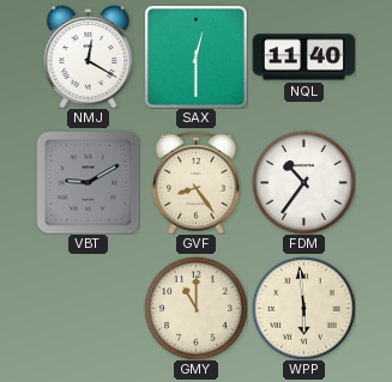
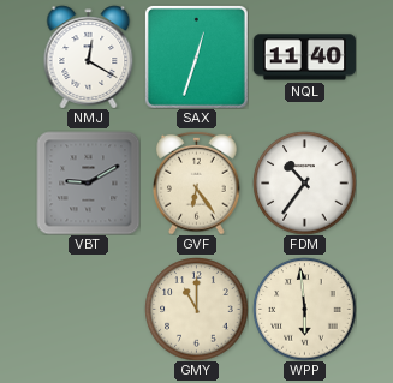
SAX: 12:30 -> 12:33 (196, 56)
GVF: 8:24 -> 6:24 (197, 182)
